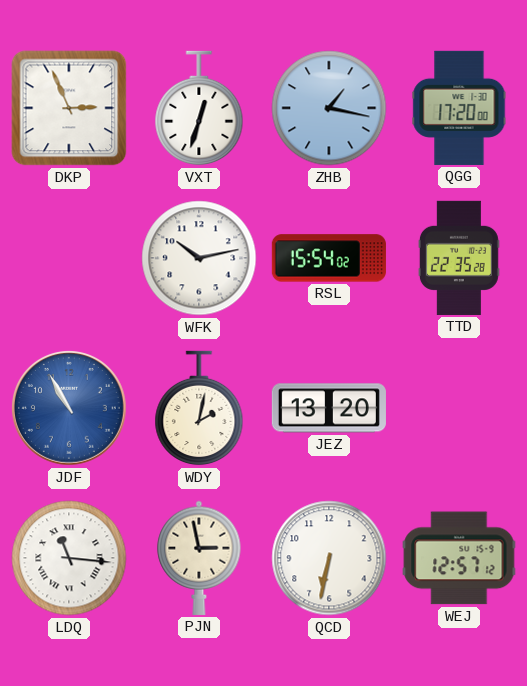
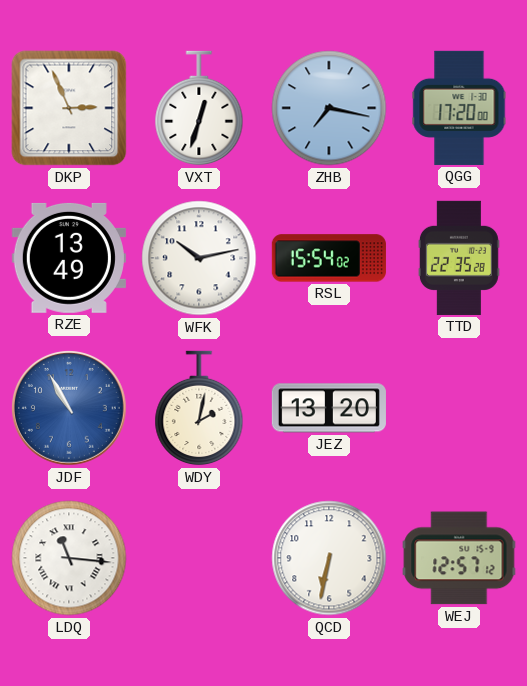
ZHB: 1:17 -> 7:17 (329, 108)
RZE: none -> 13:49 (69, 258)
PJN: 2:58 -> none (199, 558)
